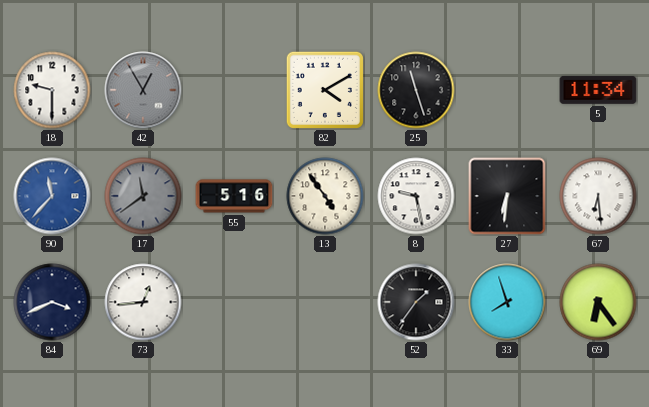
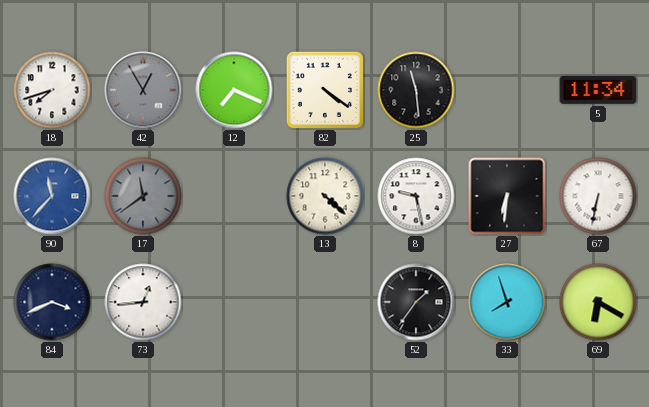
18: 9:30 -> 7:42 (52, 90)
12: none -> 7:19 (234, 90)
82: 4:10 -> 4:21 (325, 90)
25: 11:27 -> 11:29 (416, 90)
55: 5:16 -> none (234, 196)
13: 4:54 -> 4:22 (325, 196)
67: 6:29 -> 6:32 (598, 196)
69: 6:24 -> 6:20 (598, 302)
